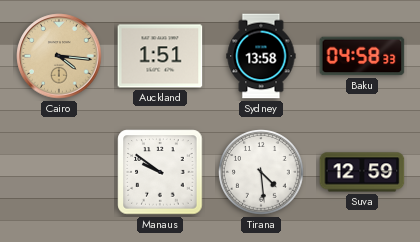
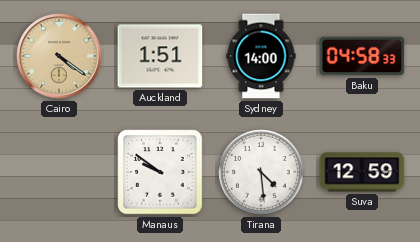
Cairo: 4:16 -> 4:21 (59, 56)
Sydney: 13:58 -> 14:00 (261, 56)
